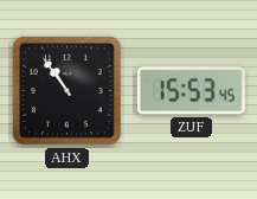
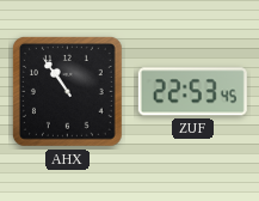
ZUF: 15:53 -> 22:53 (192, 92)
